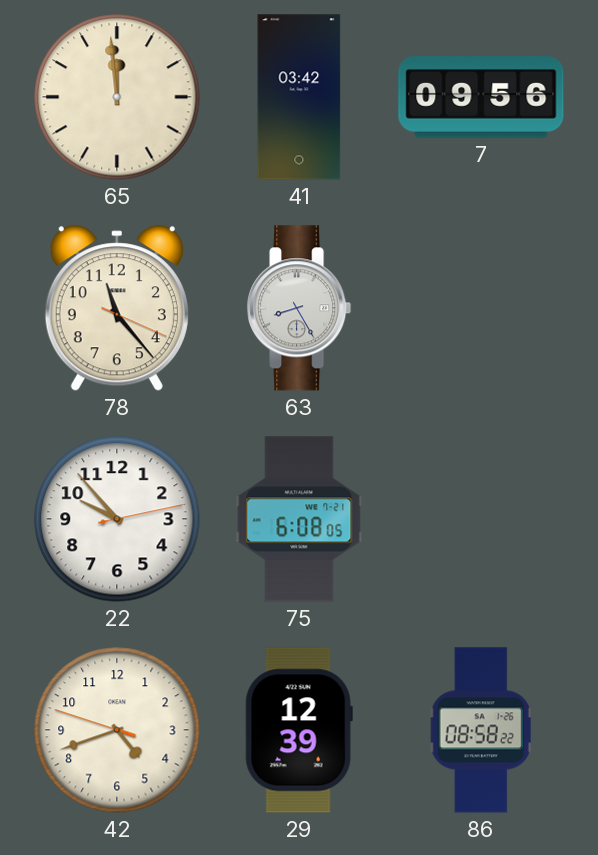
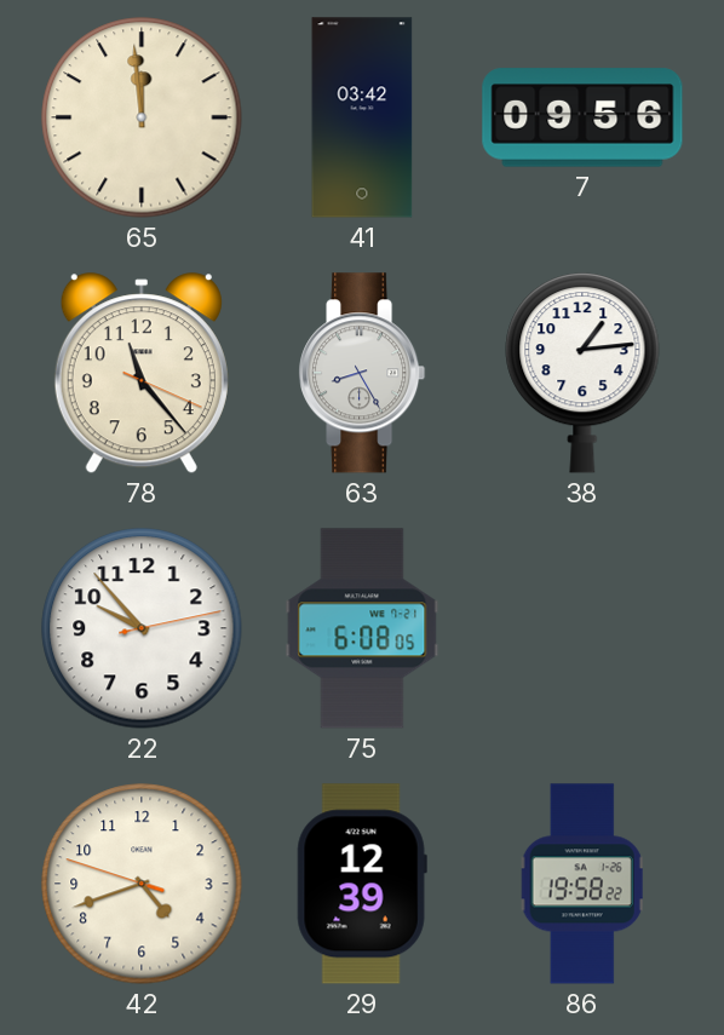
38: none -> 1:14 (582, 374)
86: 08:58 -> 19:58 (582, 884)
